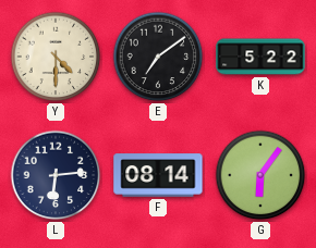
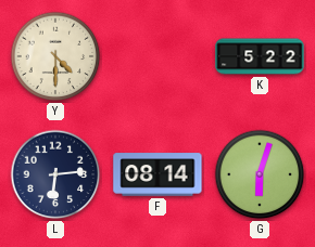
E: 7:09 -> none (158, 57)
G: 6:06 -> 6:03 (260, 174)
